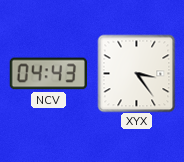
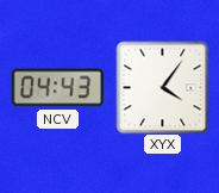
XYX: 3:24 -> 4:06 (162, 87)
